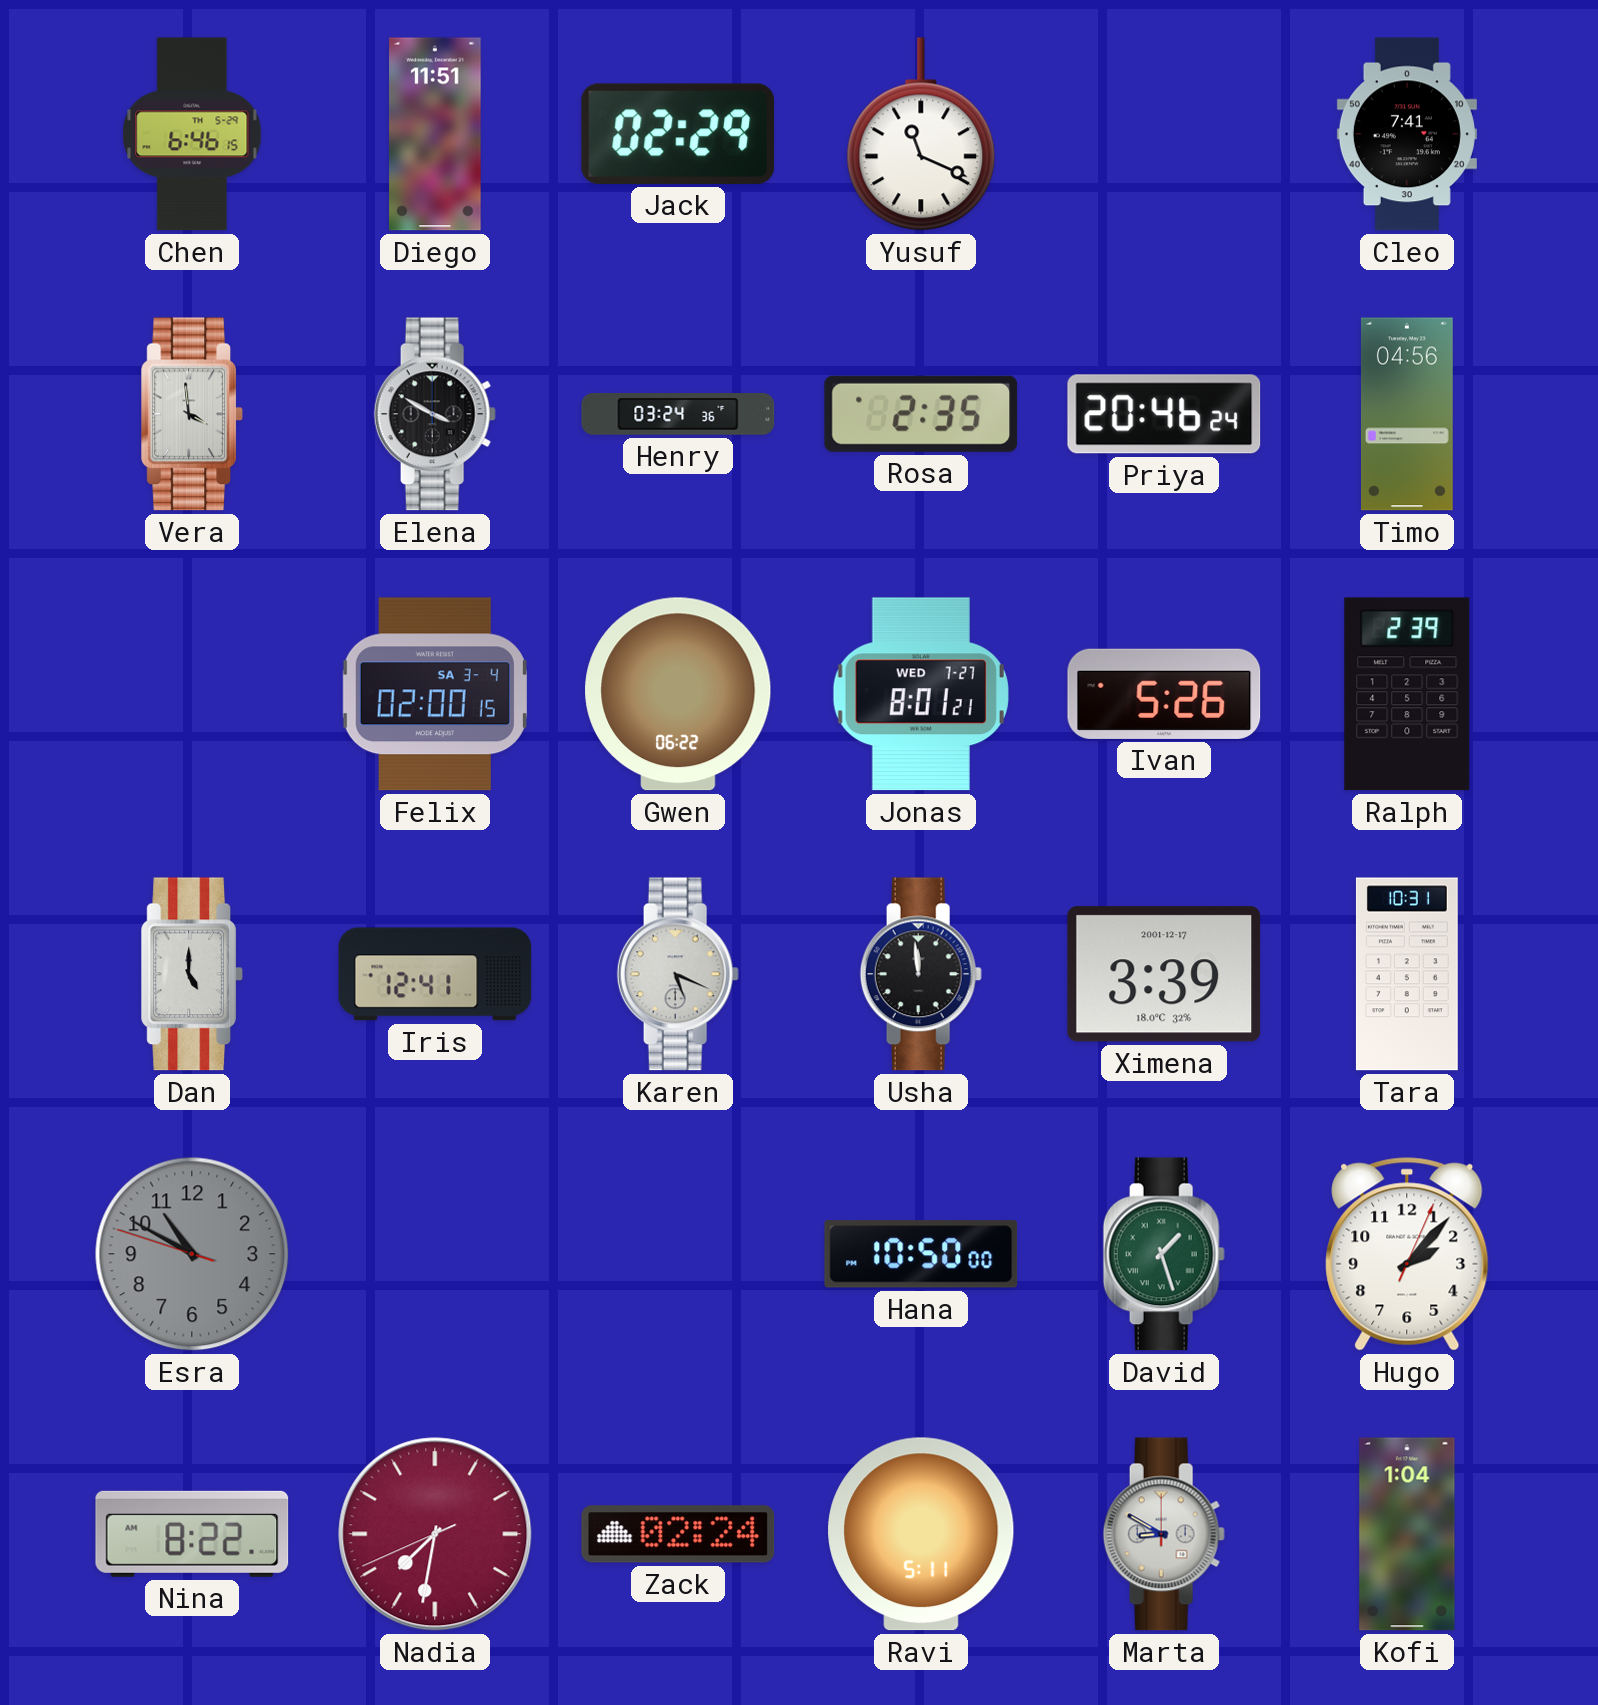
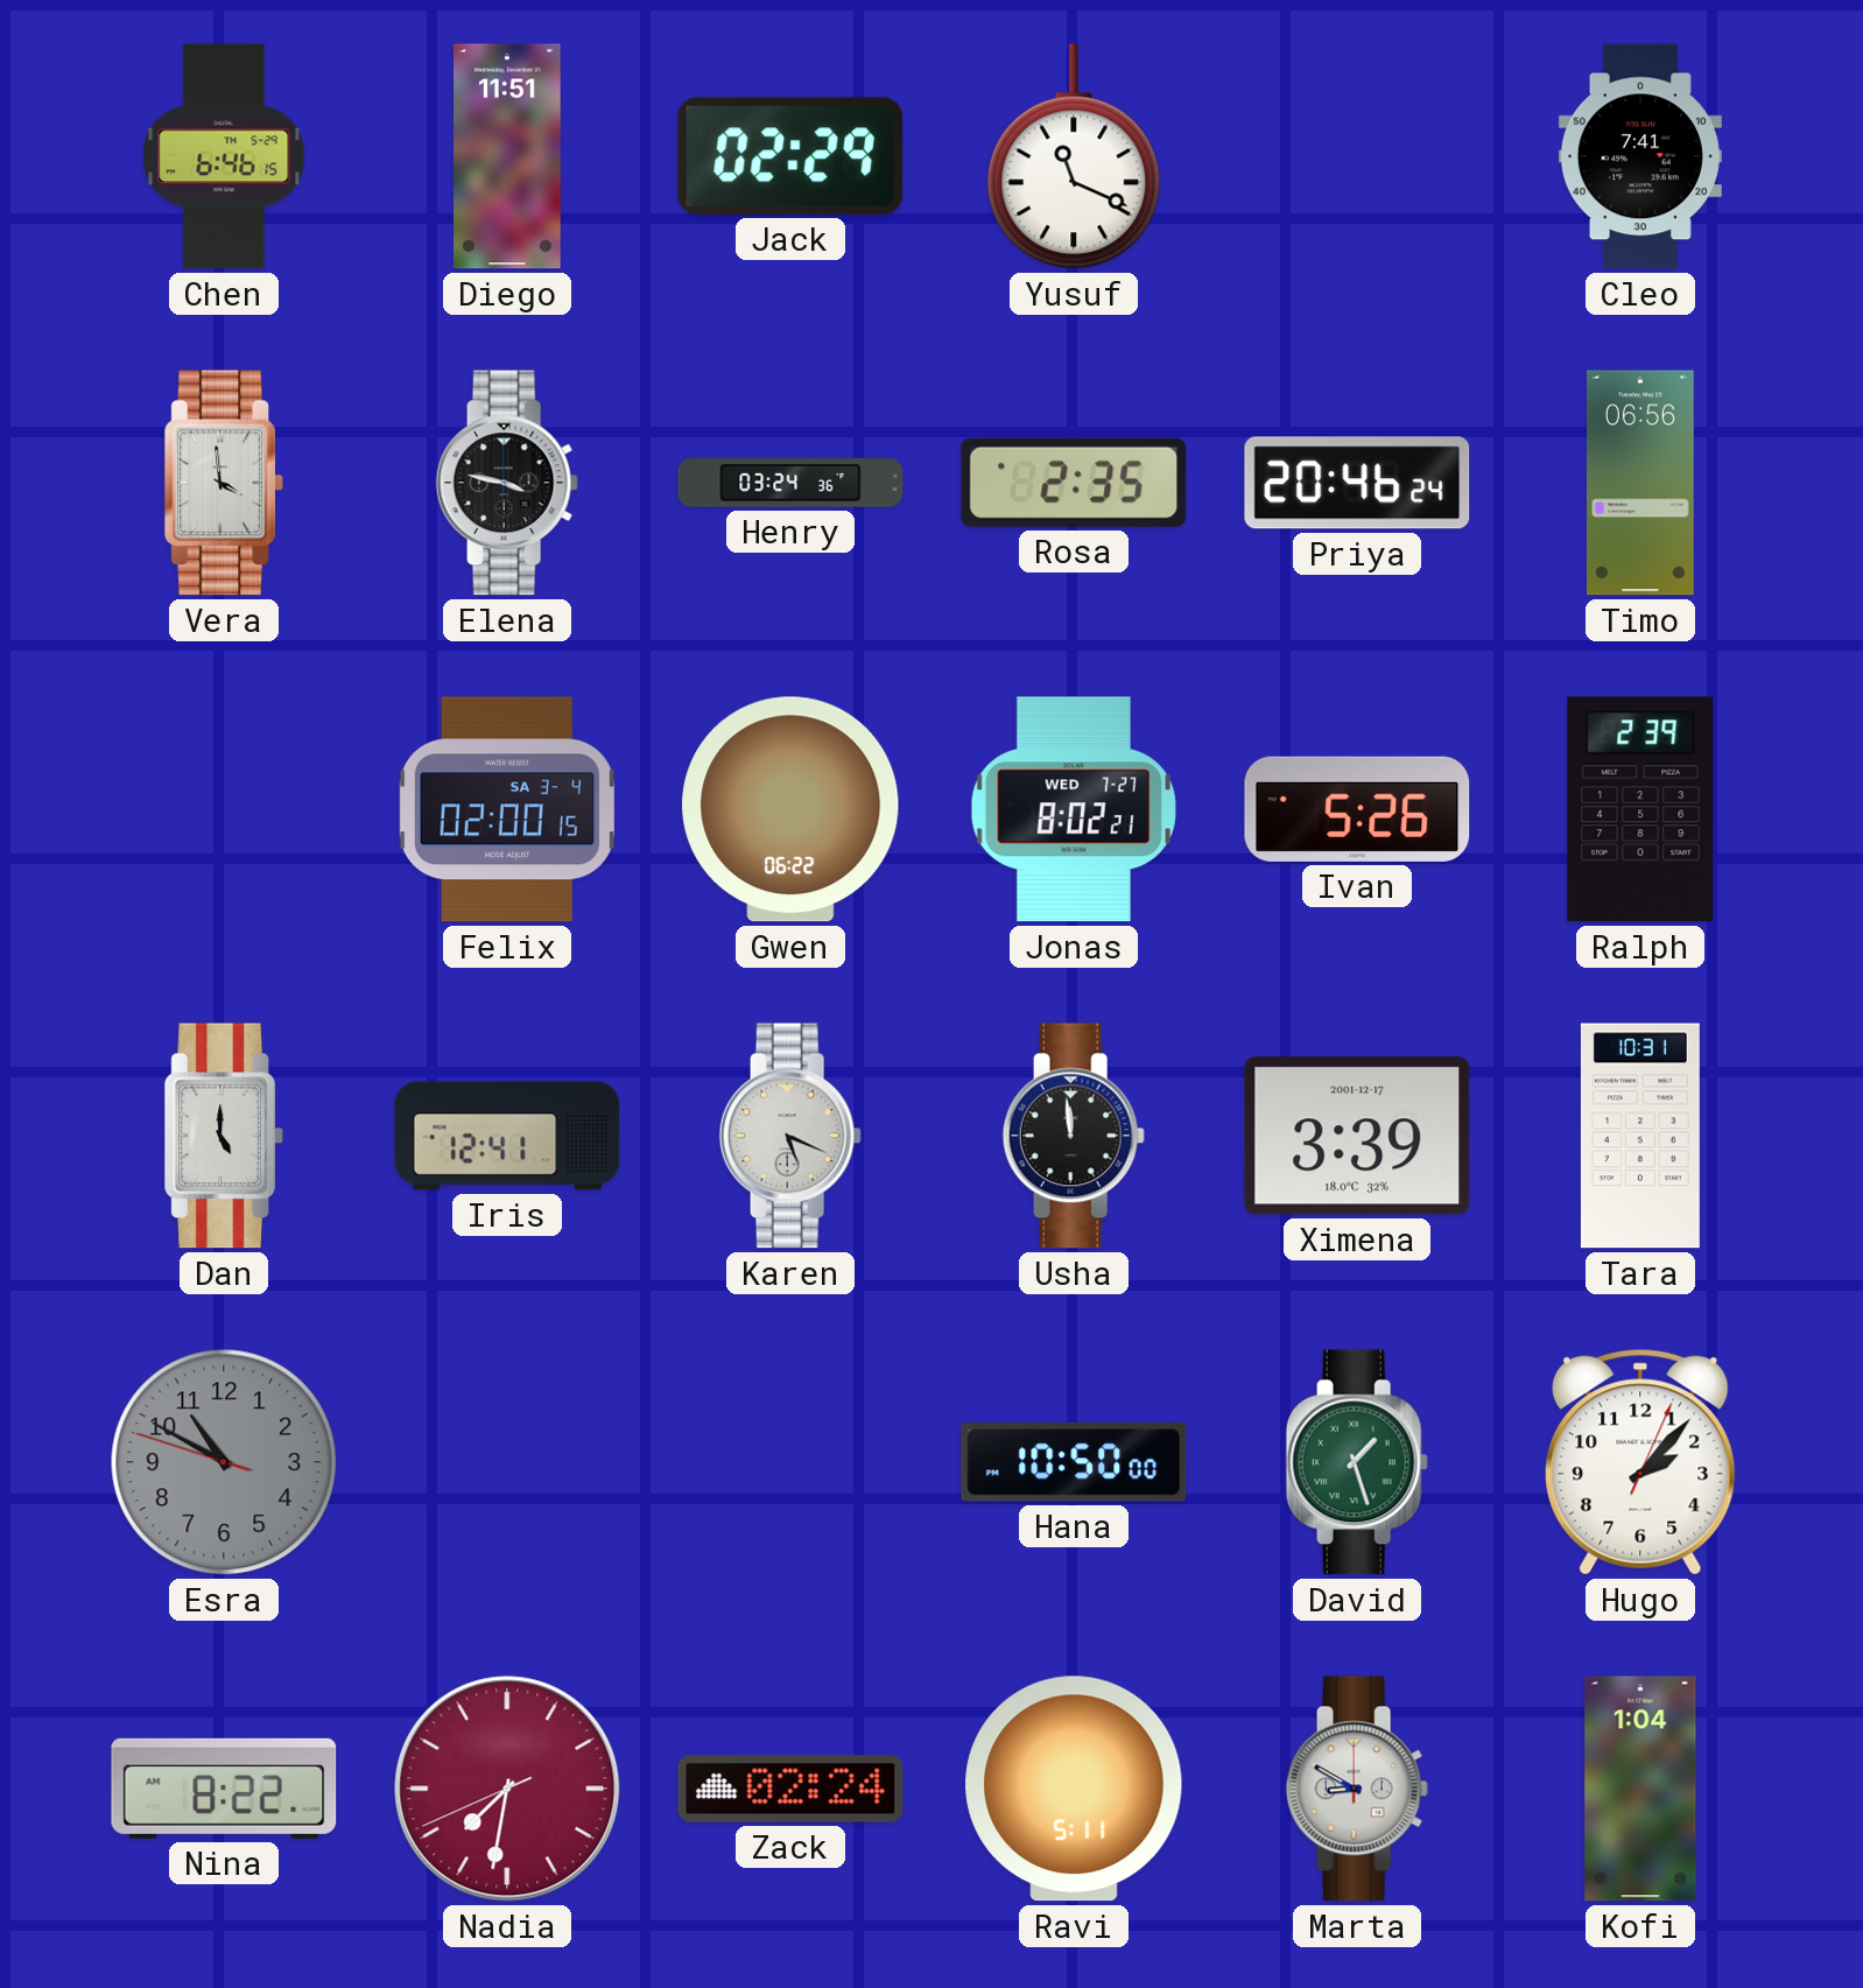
Elena: 3:50 -> 3:47 (507, 483)
Timo: 04:56 -> 06:56 (1640, 483)
Jonas: 8:01 -> 8:02 (1074, 809)
